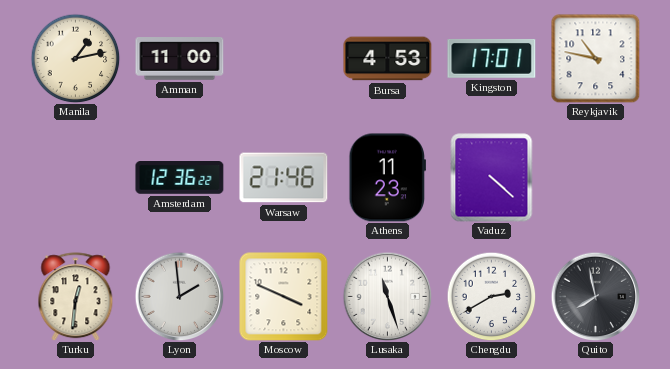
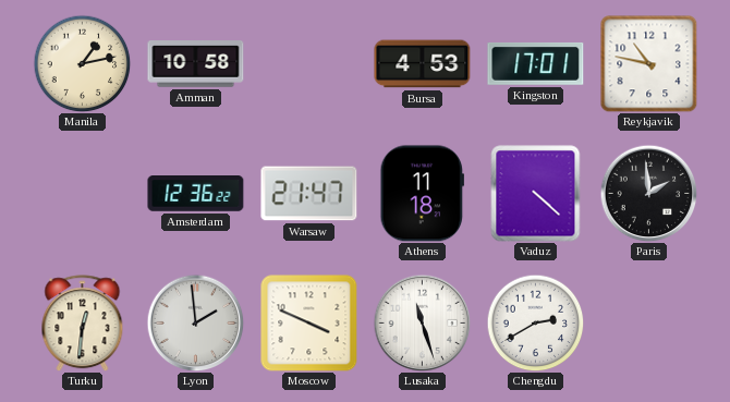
Amman: 11:00 -> 10:58 (196, 64)
Warsaw: 21:46 -> 21:47 (309, 194)
Athens: 11:23 -> 11:18 (422, 194)
Paris: none -> 1:59 (648, 193)
Quito: 7:58 -> none (595, 296)
